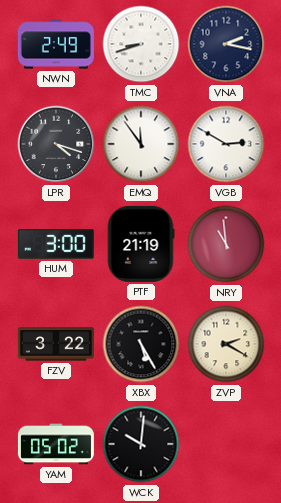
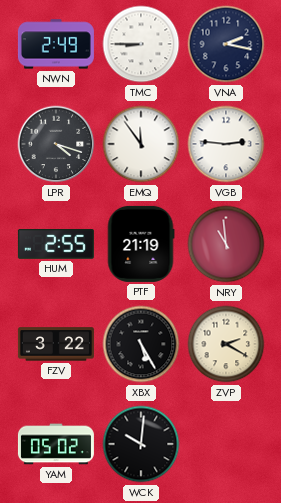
TMC: 8:42 -> 8:45 (141, 44)
VGB: 2:50 -> 2:46 (226, 144)
HUM: 3:00 -> 2:55 (56, 245)
